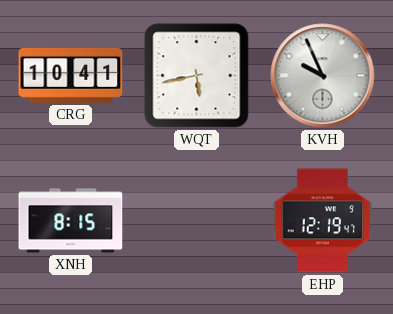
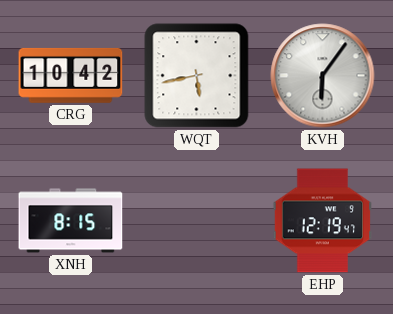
CRG: 10:41 -> 10:42 (71, 75)
KVH: 9:56 -> 6:06 (323, 76)
